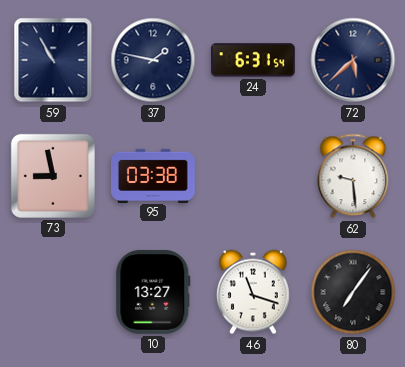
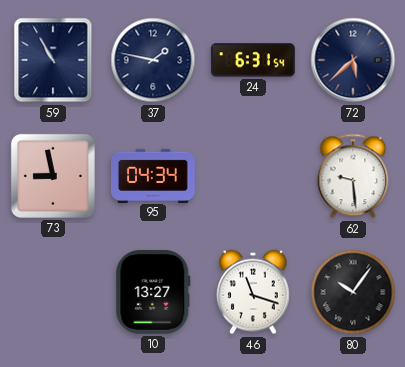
95: 03:38 -> 04:34 (154, 175)
80: 7:06 -> 10:06 (353, 292)
